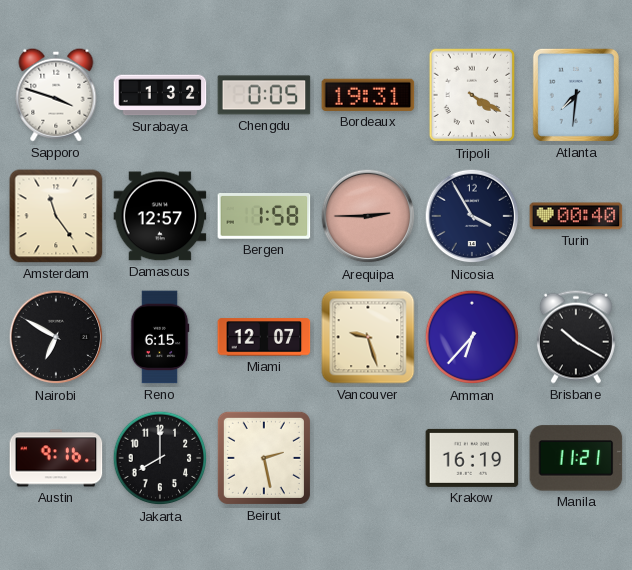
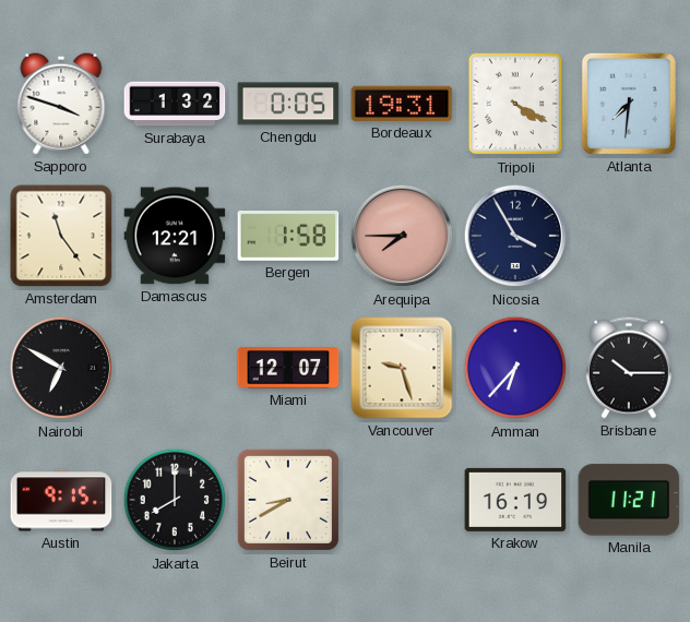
Damascus: 12:57 -> 12:21 (175, 236)
Arequipa: 2:45 -> 7:45 (402, 236)
Turin: 00:40 -> none (576, 216)
Reno: 6:15 -> none (160, 337)
Brisbane: 10:20 -> 10:15 (629, 368)
Austin: 9:16 -> 9:15 (61, 500)
Beirut: 2:28 -> 8:40 (288, 500)
